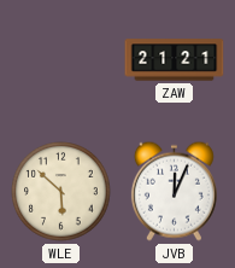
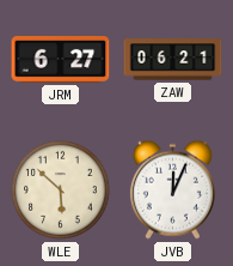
JRM: none -> 6:27 (61, 60)
ZAW: 21:21 -> 06:21 (173, 60)
